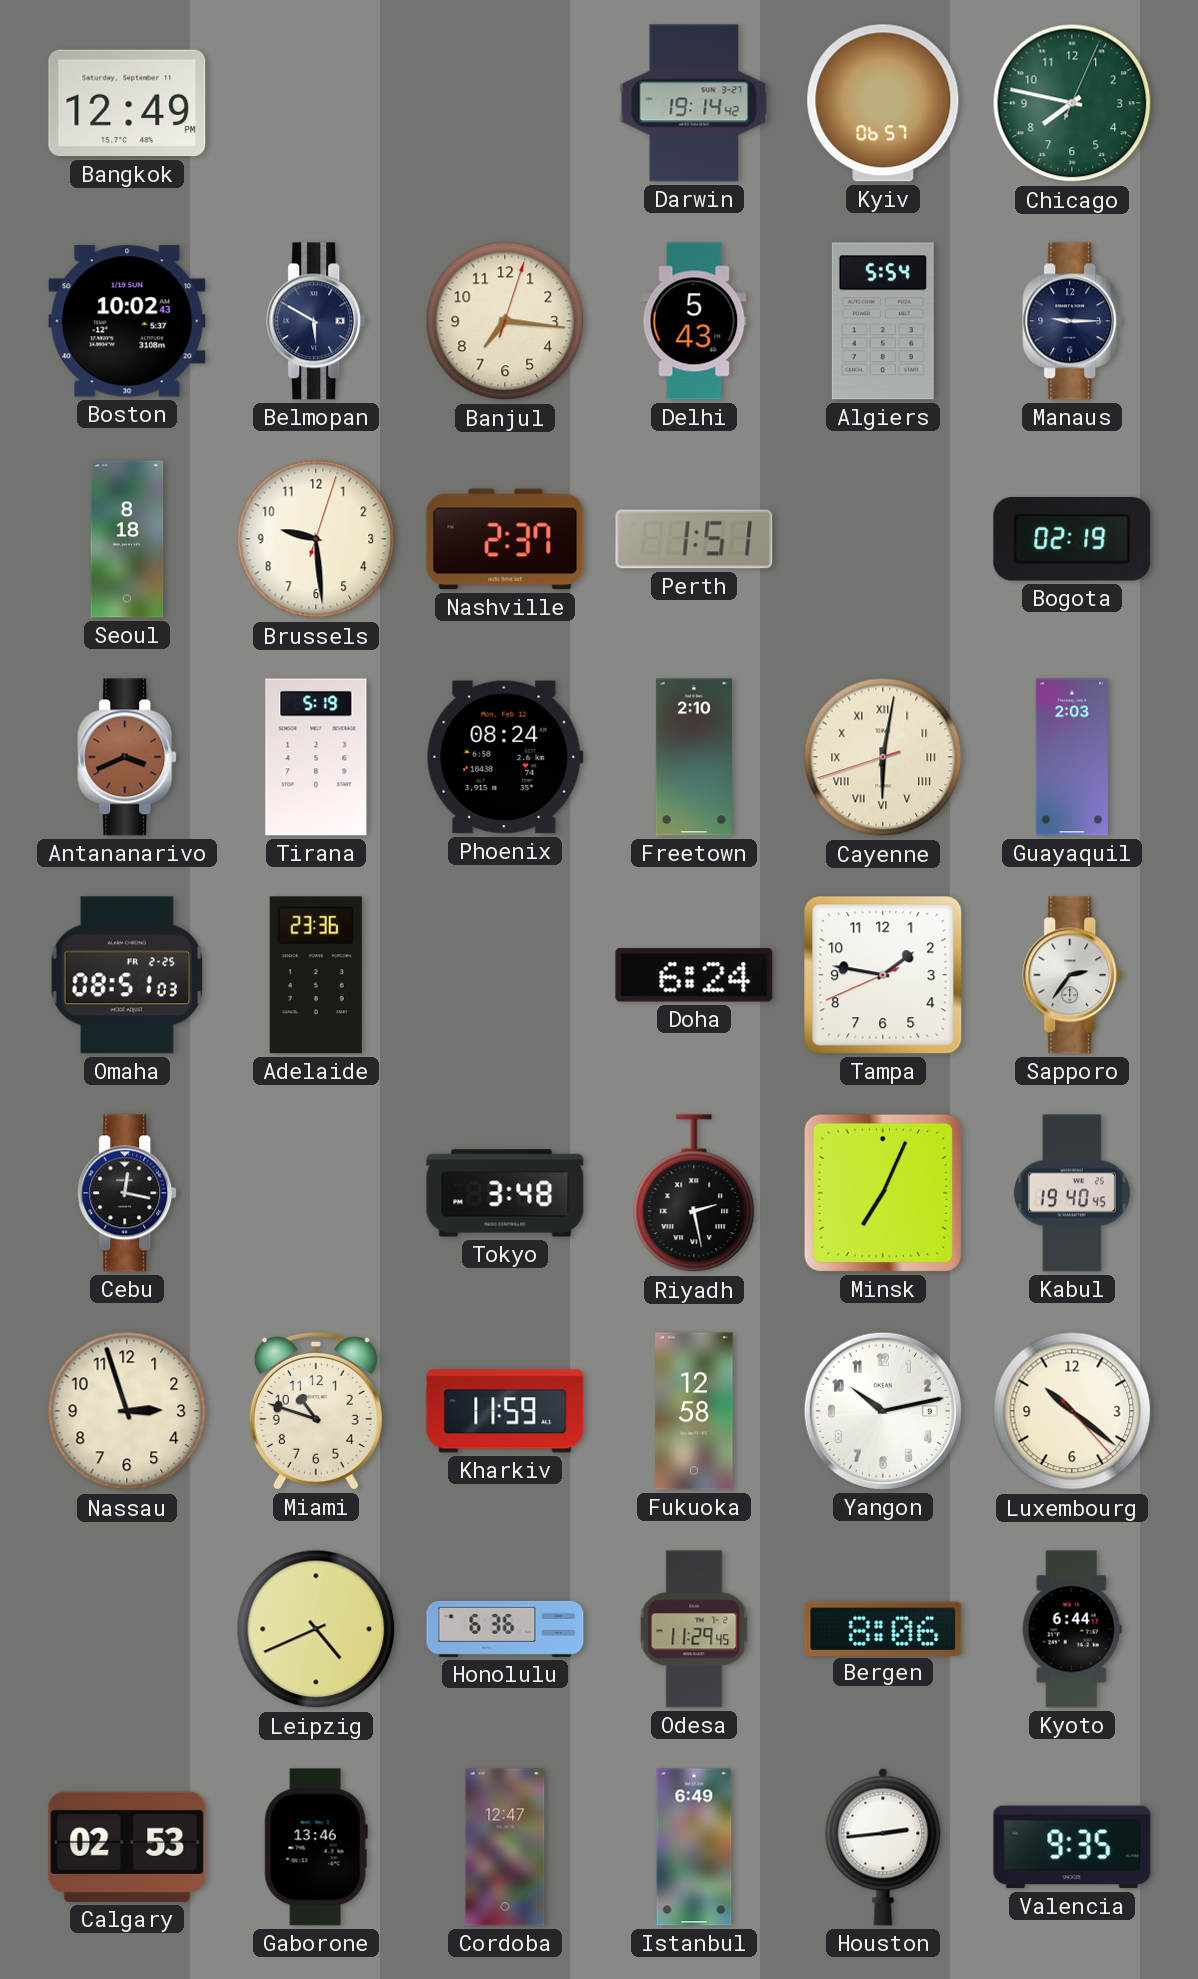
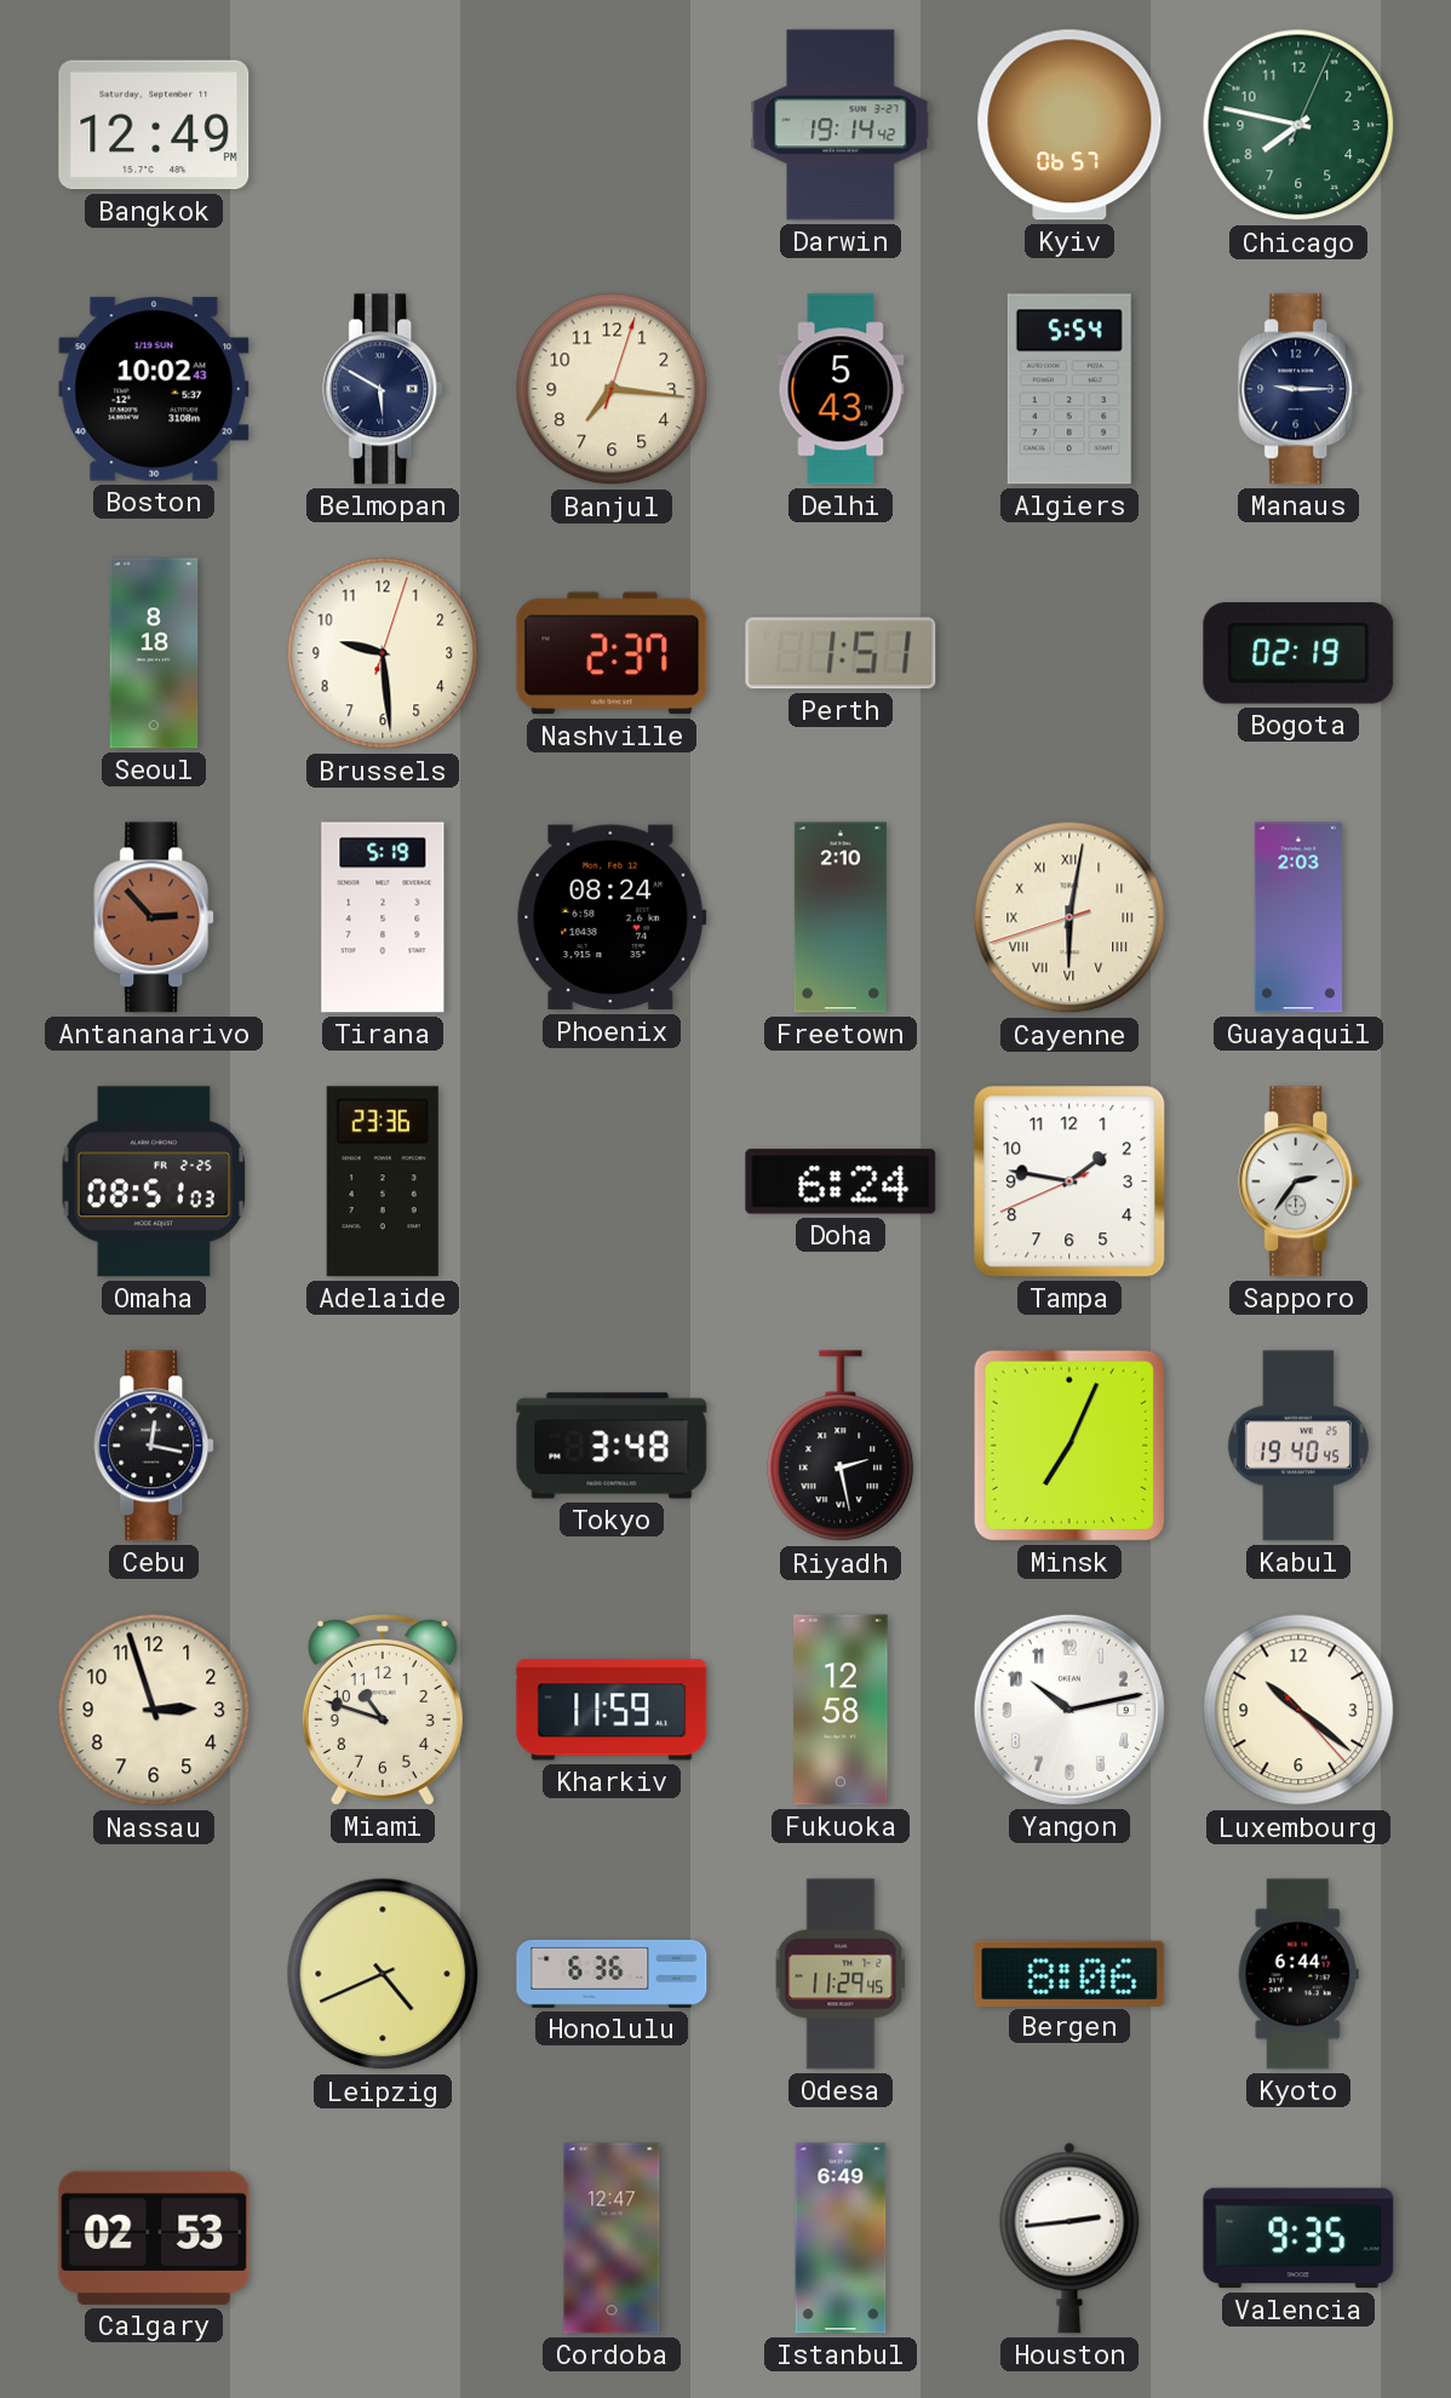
Antananarivo: 3:41 -> 2:53 (155, 917)
Gaborone: 13:46 -> none (316, 1847)
